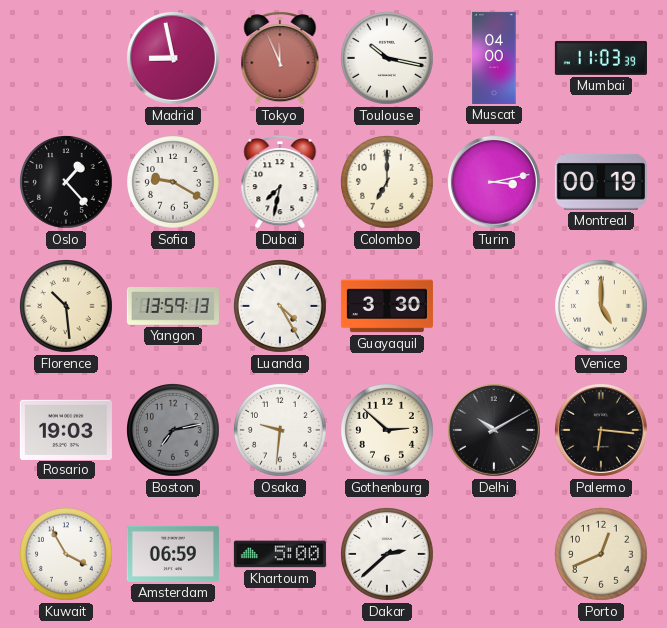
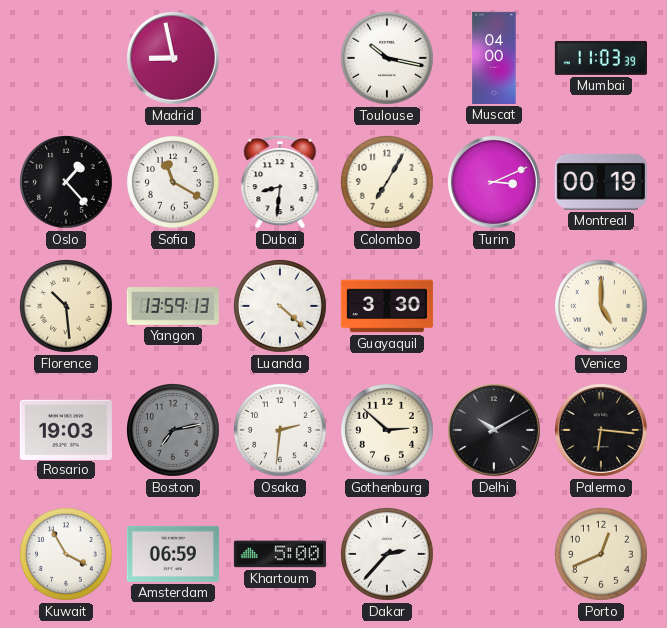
Tokyo: 11:56 -> none (280, 59)
Sofia: 9:20 -> 11:20 (174, 183)
Dubai: 7:32 -> 8:31 (280, 183)
Colombo: 7:00 -> 7:05 (388, 183)
Turin: 3:13 -> 3:11 (494, 182)
Luanda: 4:25 -> 4:22 (281, 307)
Osaka: 9:31 -> 2:31 (281, 431)
Dakar: 2:38 -> 2:37 (388, 555)
